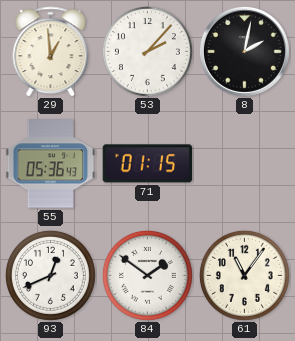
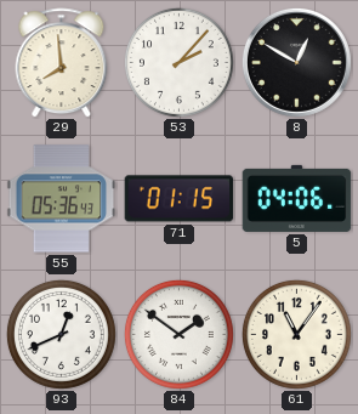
29: 12:59 -> 7:59 (62, 63)
8: 2:02 -> 12:50 (296, 62)
5: none -> 04:06 (297, 198)
